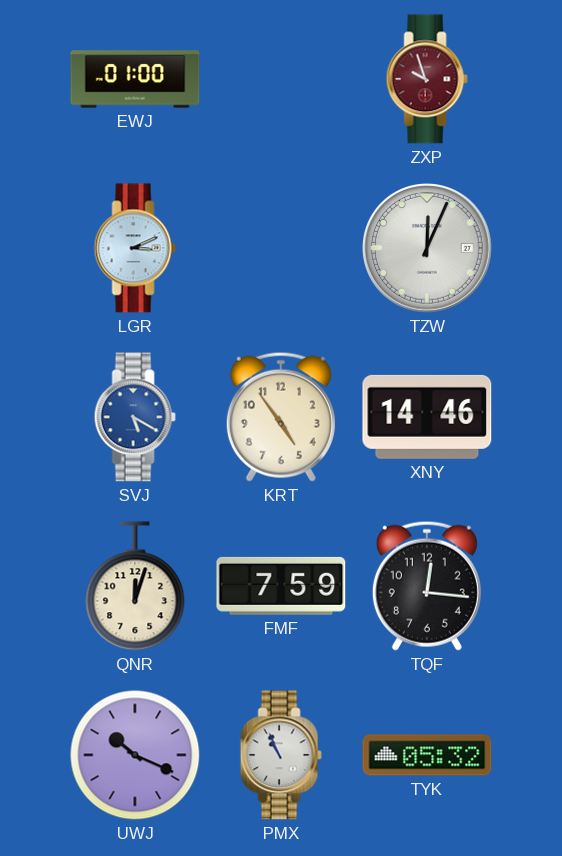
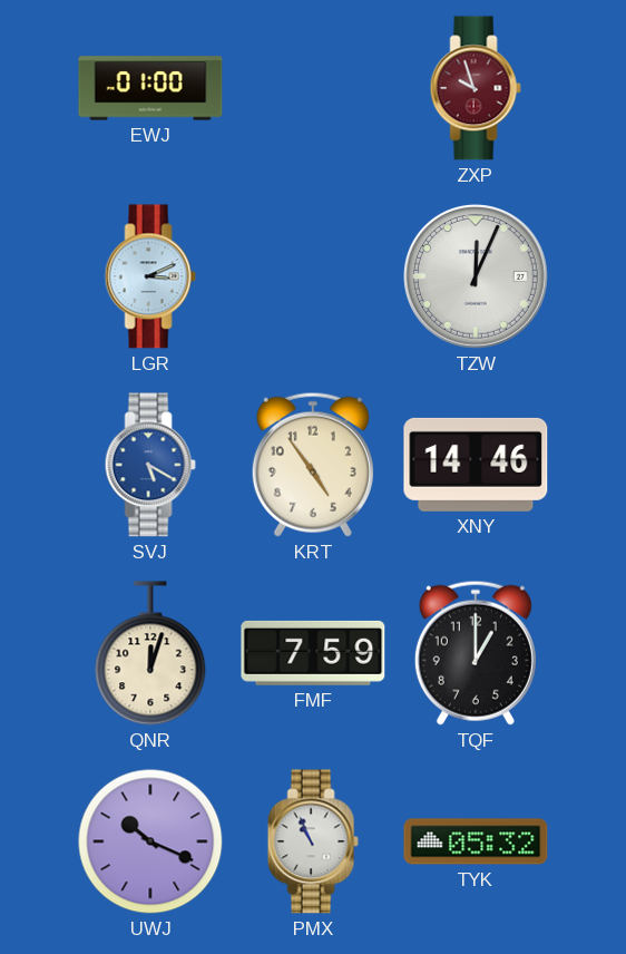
TQF: 12:16 -> 1:00 (476, 653)
